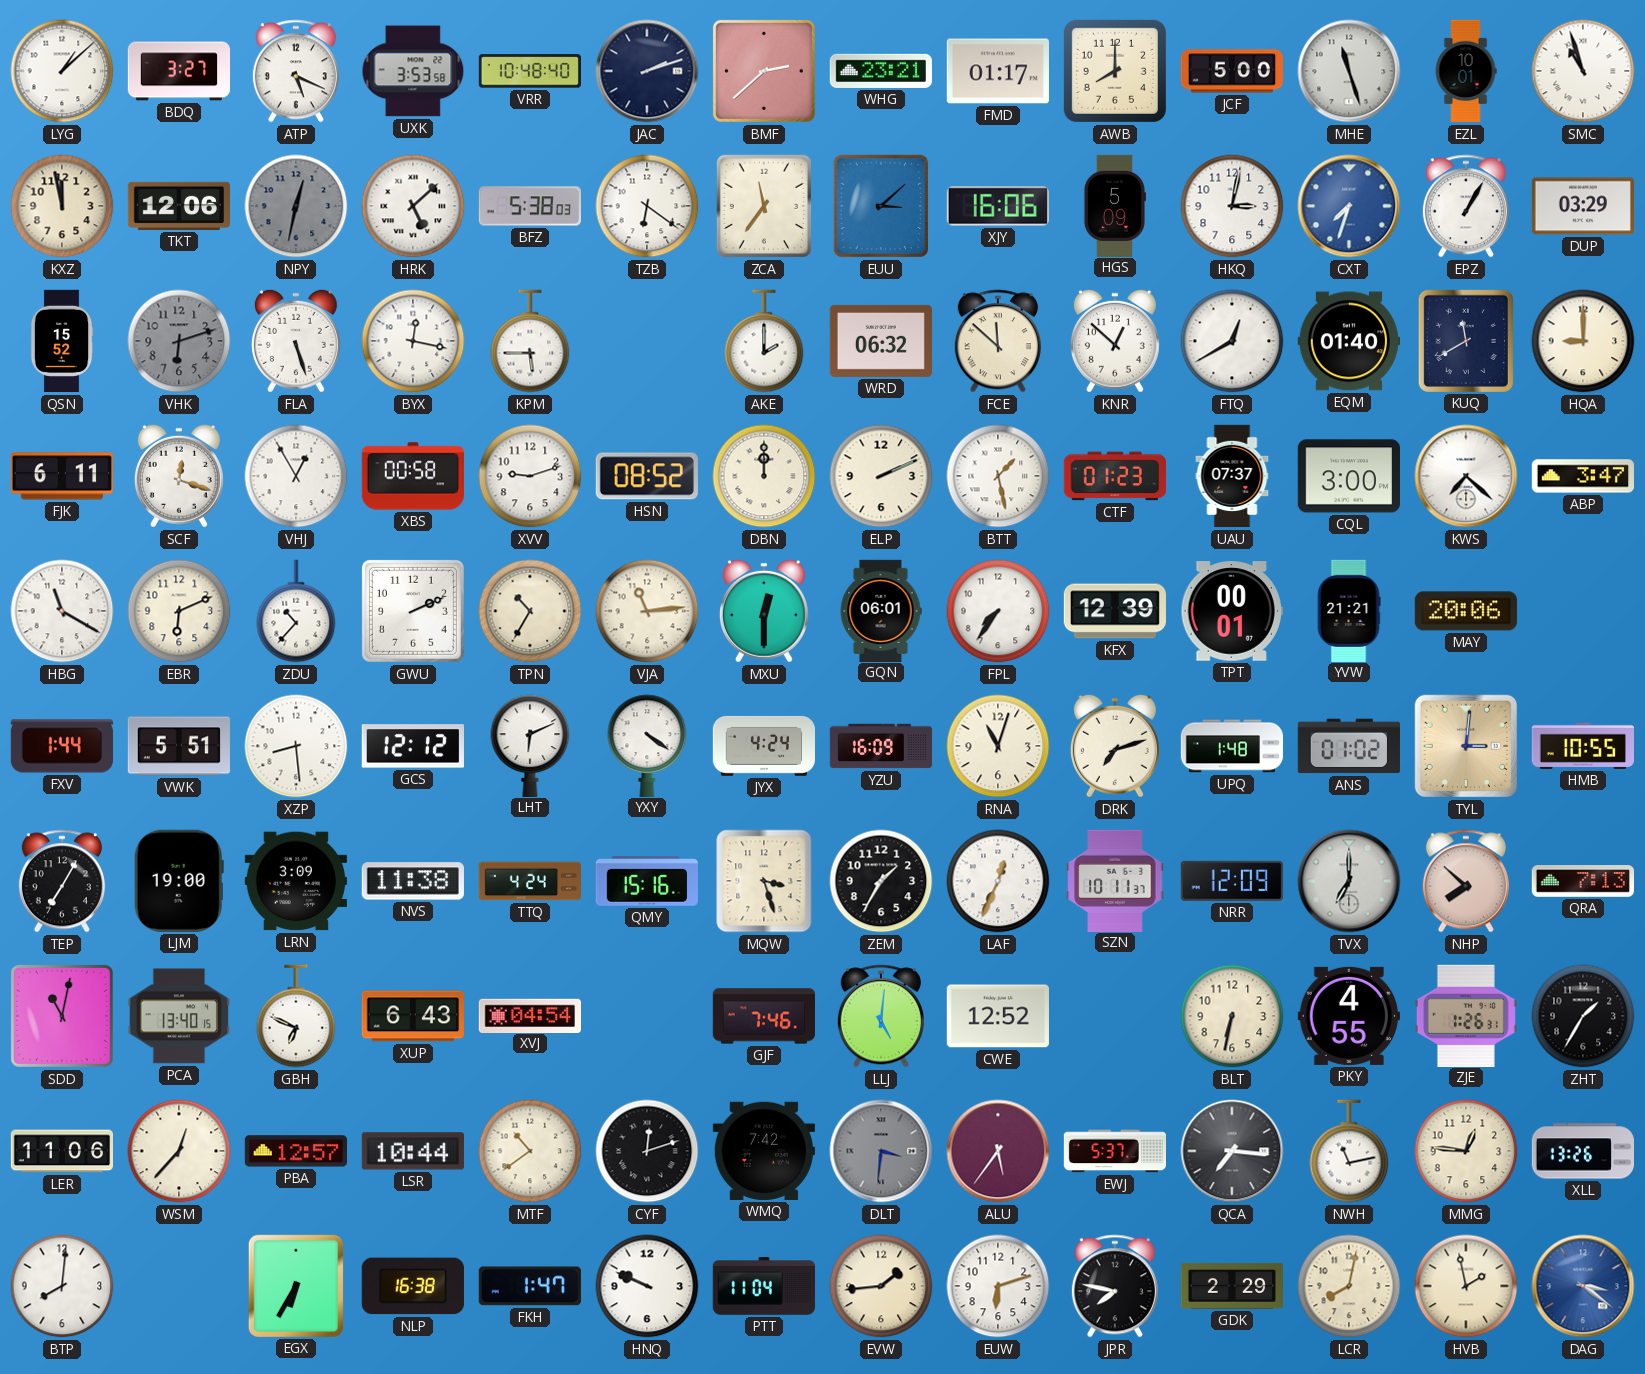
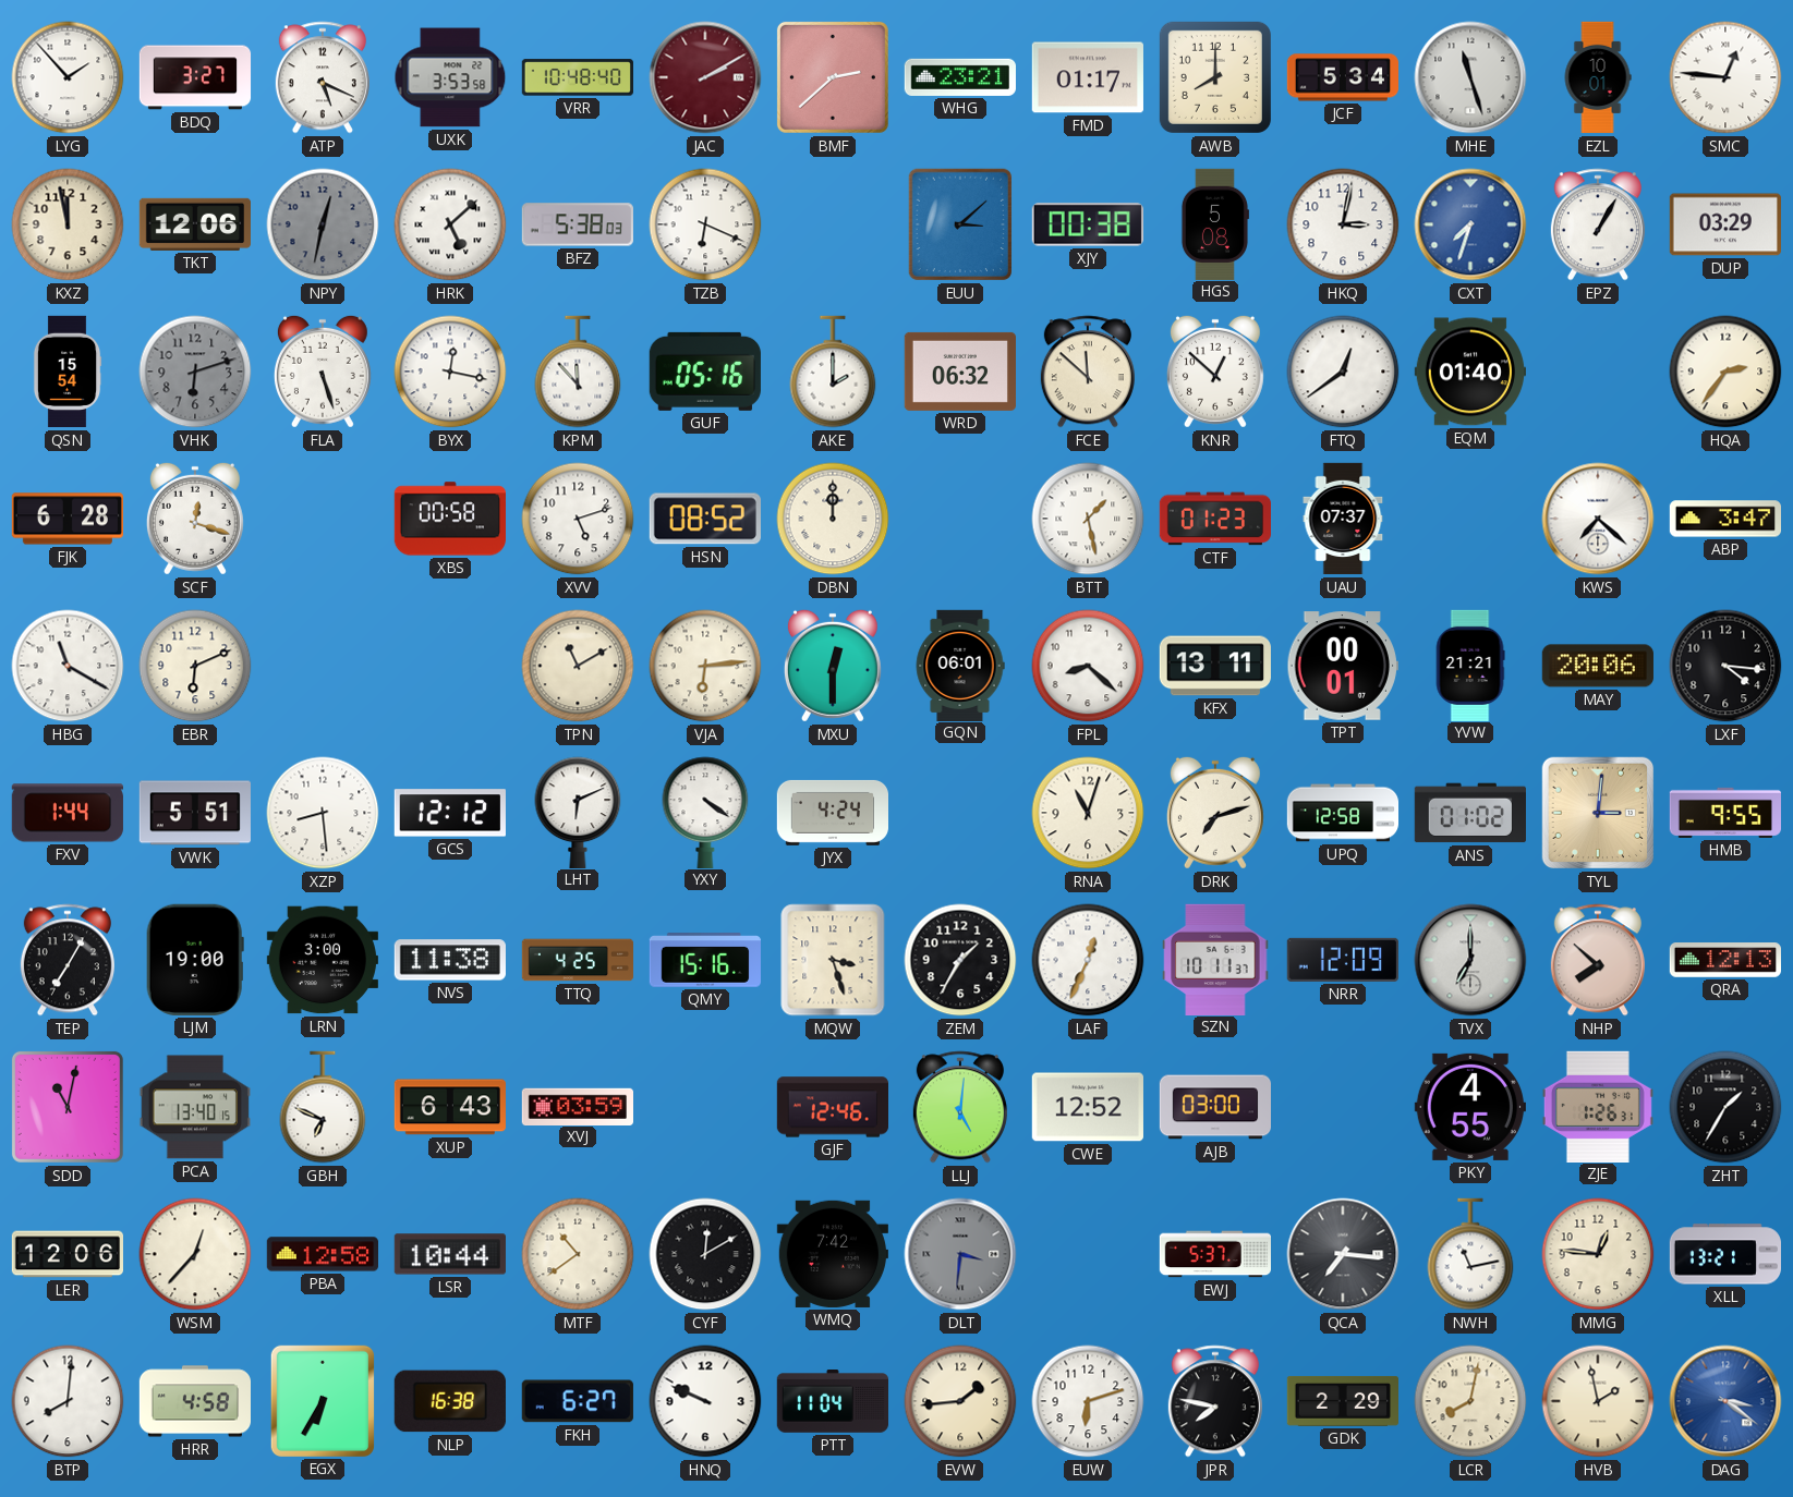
LYG: 1:08 -> 1:53 (68, 77)
JAC: 2:12 -> 2:10 (705, 77)
JAC dial: navy -> burgundy (705, 77)
JCF: 5:00 -> 5:34 (1342, 77)
SMC: 10:57 -> 12:46 (1725, 77)
TZB: 6:21 -> 6:19 (705, 224)
ZCA: 11:36 -> none (764, 206)
XJY: 16:06 -> 00:38 (1087, 224)
HGS: 5:09 -> 5:08 (1214, 223)
QSN: 15:52 -> 15:54 (68, 372)
KPM: 5:45 -> 11:53 (578, 372)
GUF: none -> 05:16 (705, 372)
FTQ: 12:40 -> 12:39 (1343, 372)
KUQ: 11:40 -> none (1466, 341)
HQA: 9:00 -> 2:36 (1725, 372)
FJK: 6:11 -> 6:28 (66, 519)
VHJ: 12:55 -> none (296, 476)
XVV: 9:12 -> 5:12 (578, 519)
ELP: 2:11 -> none (881, 476)
CQL: 3:00 -> none (1349, 476)
ZDU: 10:37 -> none (296, 611)
GWU: 2:11 -> none (413, 611)
TPN: 10:35 -> 11:10 (578, 666)
VJA: 11:14 -> 6:14 (705, 666)
FPL: 7:36 -> 8:22 (1088, 666)
KFX: 12:39 -> 13:11 (1215, 666)
LXF: none -> 4:16 (1725, 666)
YZU: 16:09 -> none (881, 746)
UPQ: 1:48 -> 12:58 (1343, 813)
HMB: 10:55 -> 9:55 (1724, 813)
LRN: 3:09 -> 3:00 (323, 960)
TTQ: 4:24 -> 4:25 (578, 960)
QRA: 7:13 -> 12:13 (1724, 961)
XVJ: 04:54 -> 03:59 (577, 1106)
GJF: 7:46 -> 12:46 (832, 1107)
AJB: none -> 03:00 (1214, 1107)
BLT: 6:32 -> none (1232, 1016)
LER: 11:06 -> 12:06 (66, 1254)
PBA: 12:57 -> 12:58 (322, 1254)
CYF: 12:12 -> 12:10 (705, 1254)
ALU: 5:36 -> none (998, 1151)
XLL: 13:26 -> 13:21 (1724, 1254)
HRR: none -> 4:58 (194, 1401)
FKH: 1:47 -> 6:27 (578, 1401)
